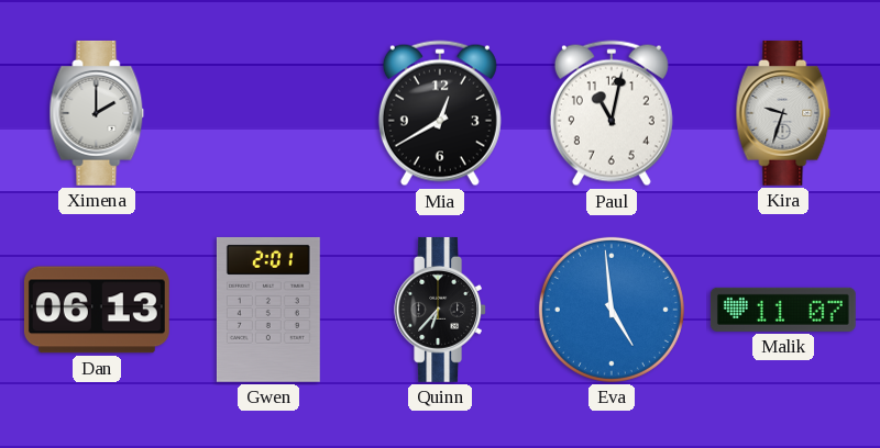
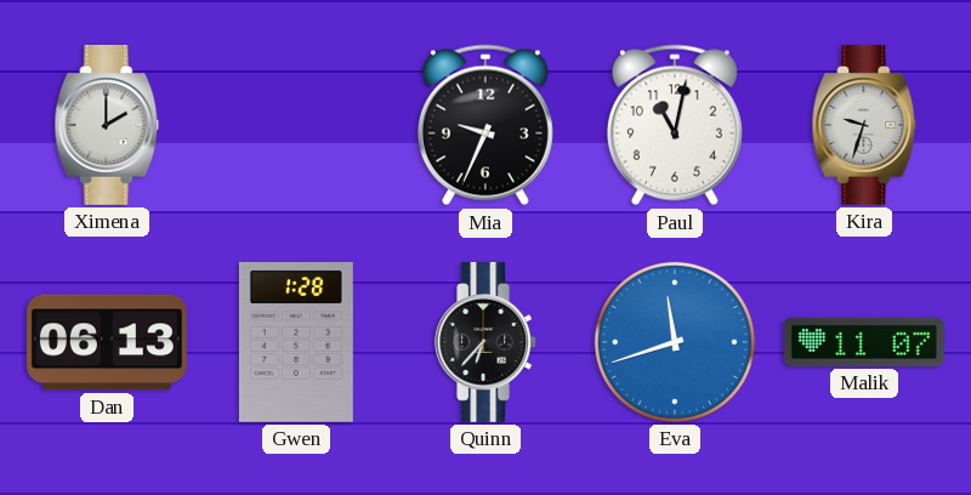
Mia: 12:40 -> 9:34 (486, 125)
Gwen: 2:01 -> 1:28 (296, 342)
Eva: 4:59 -> 11:42 (675, 342)
